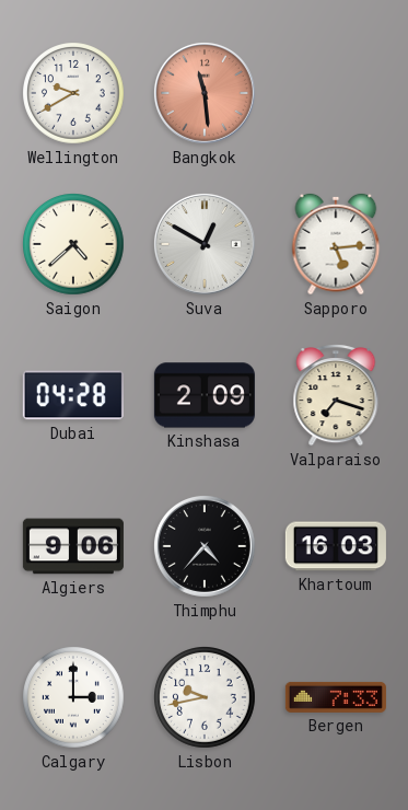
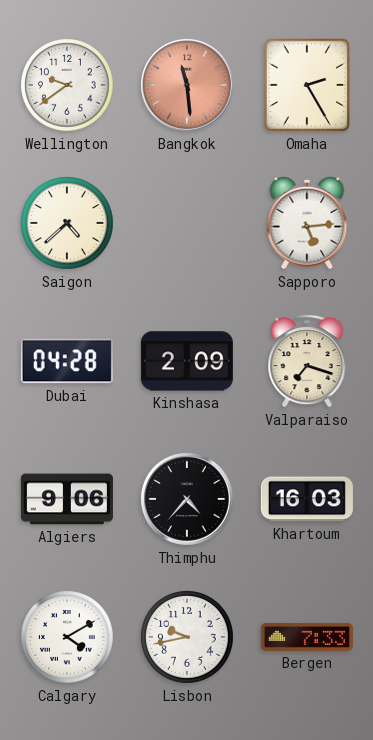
Wellington: 9:40 -> 9:39 (68, 86)
Omaha: none -> 2:25 (307, 85)
Suva: 12:50 -> none (205, 244)
Calgary: 3:00 -> 4:10 (68, 638)
